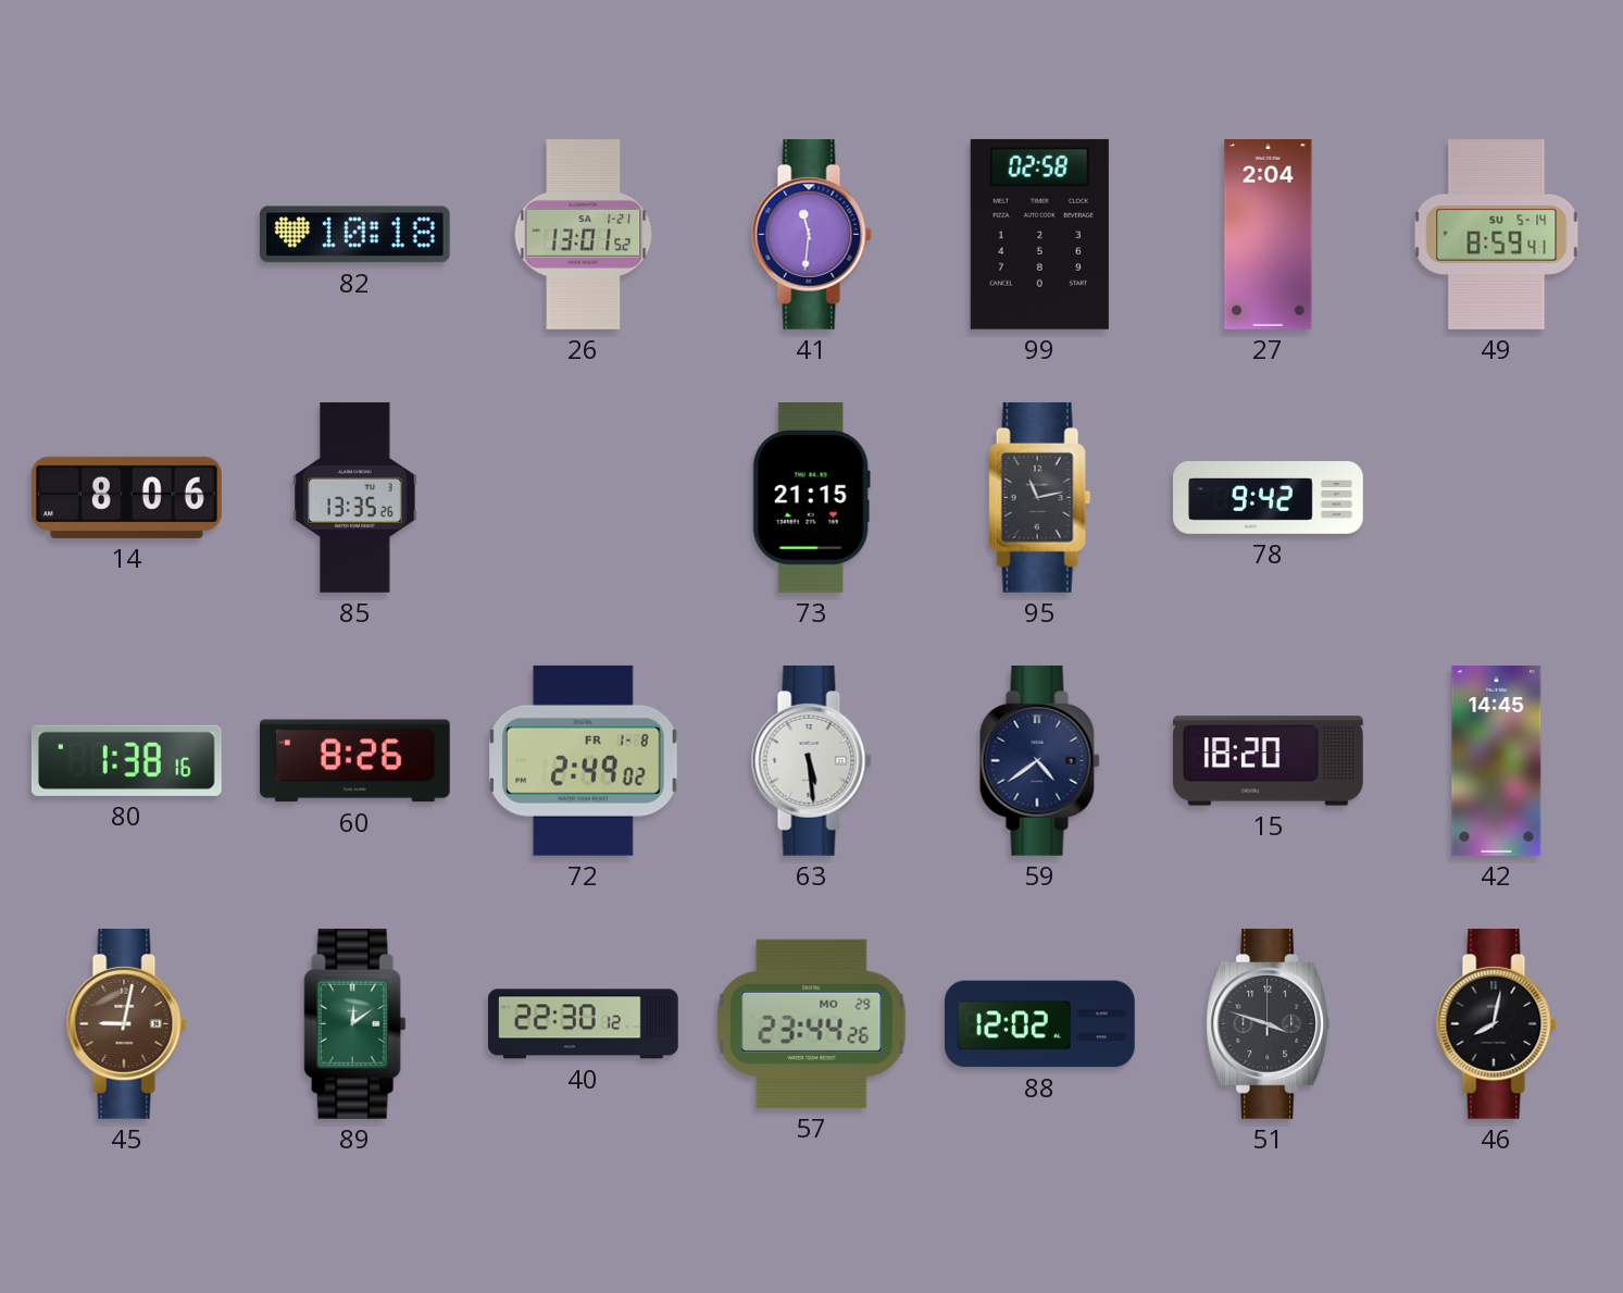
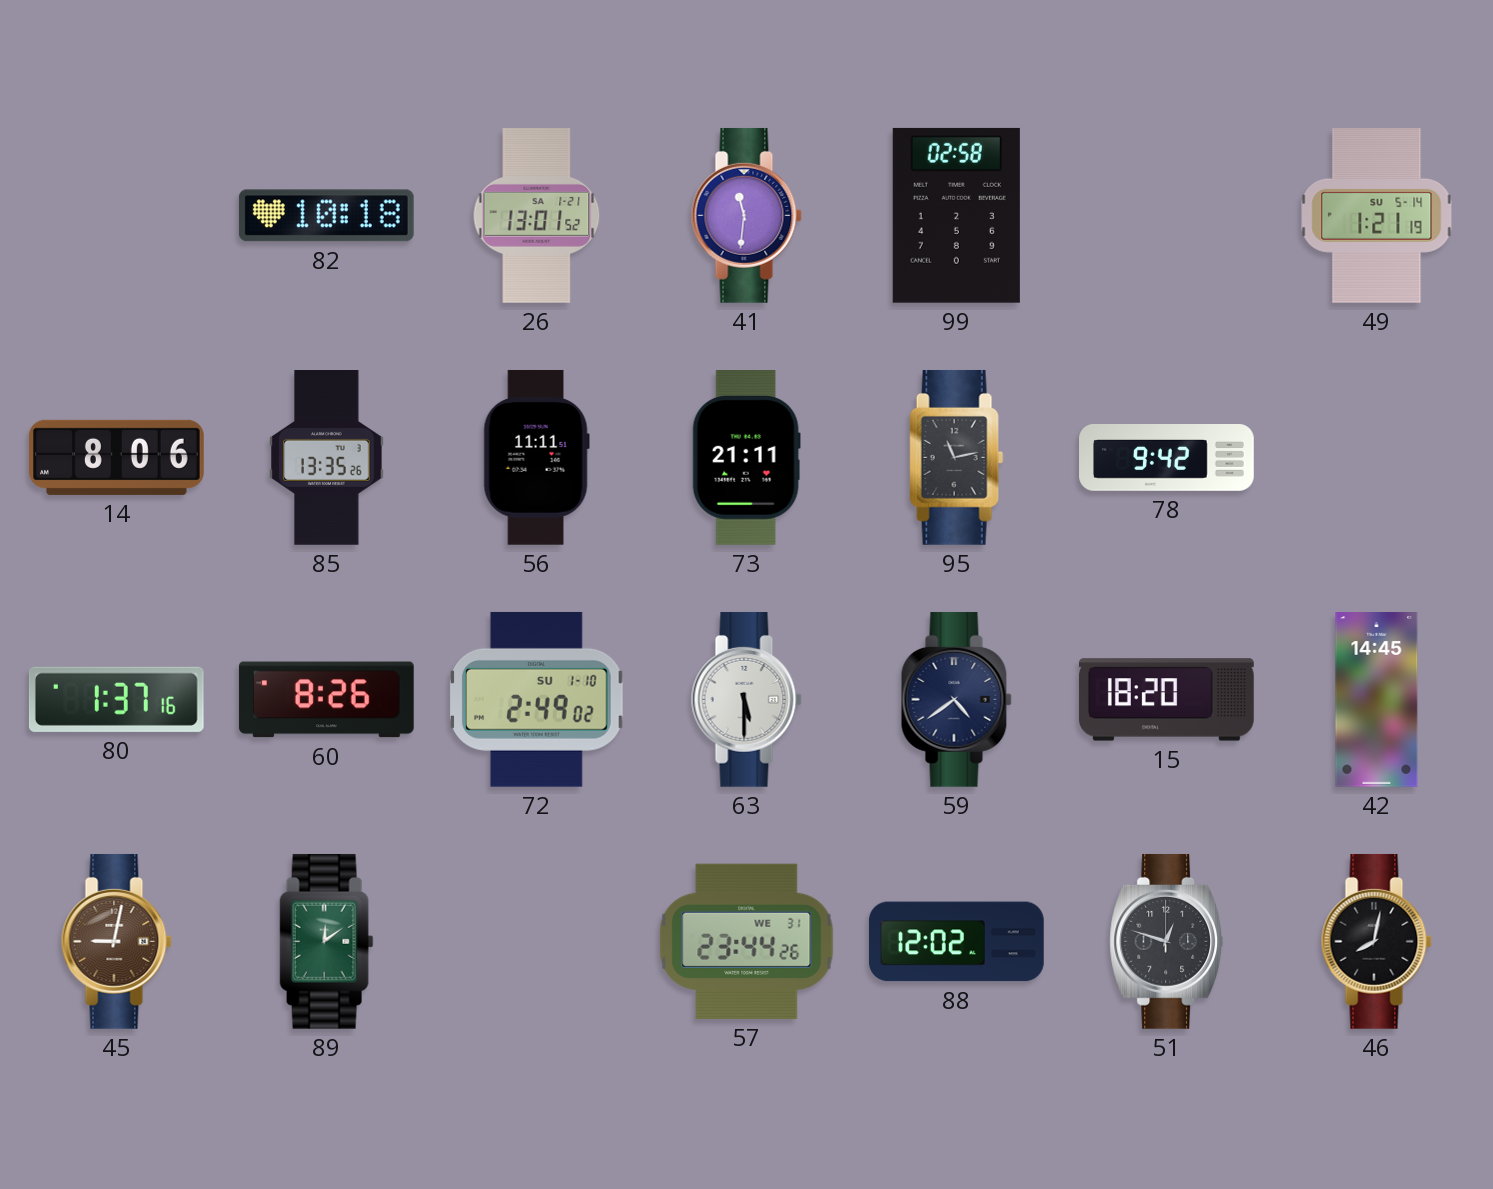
27: 2:04 -> none (1269, 235)
49: 8:59 -> 1:21 (1377, 216)
56: none -> 11:11 (536, 457)
73: 21:15 -> 21:11 (746, 458)
80: 1:38 -> 1:37 (116, 699)
72 date: FR 1-8 -> SU 1-10 (537, 699)
63: 5:29 -> 5:30 (746, 699)
40: 22:30 -> none (584, 1024)
57 date: MO 29 -> WE 31 (747, 941)
51: 3:48 -> 12:48 (1167, 941)
